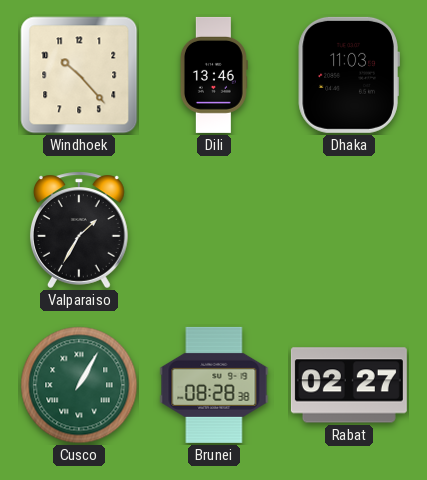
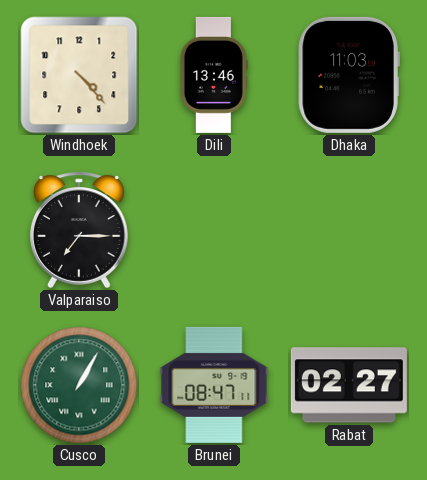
Windhoek: 10:23 -> 4:23 (79, 75)
Valparaiso: 1:35 -> 7:15 (79, 230)
Brunei: 08:28 -> 08:47 (214, 385)
